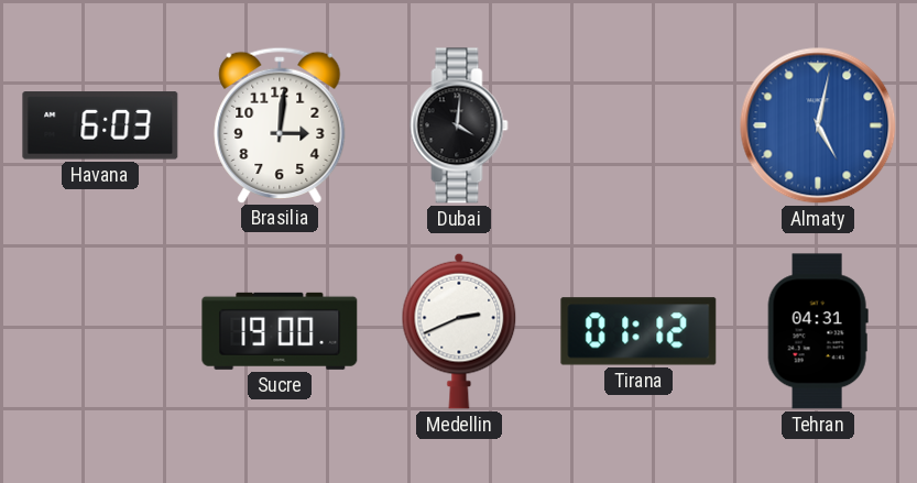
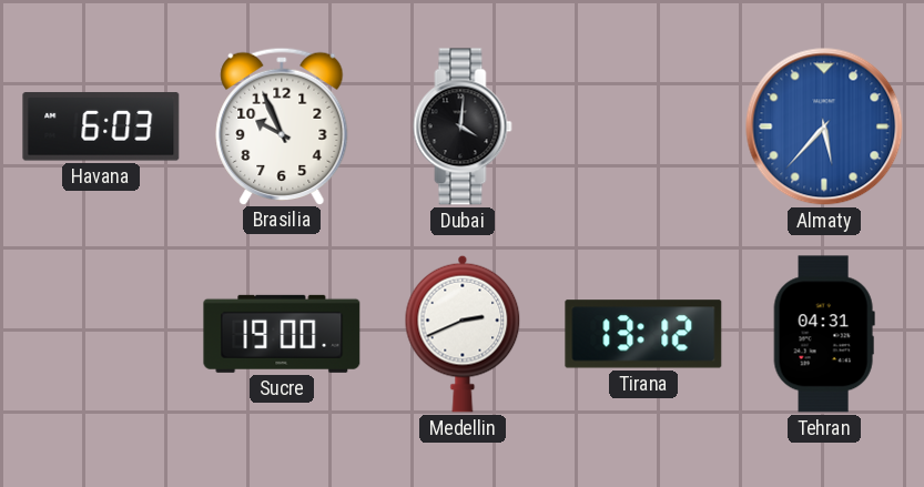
Brasilia: 3:01 -> 9:56 (282, 125)
Almaty: 5:02 -> 5:37 (824, 126)
Tirana: 01:12 -> 13:12 (643, 334)
